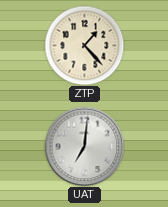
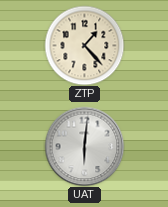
UAT: 7:01 -> 6:01 (84, 146)
